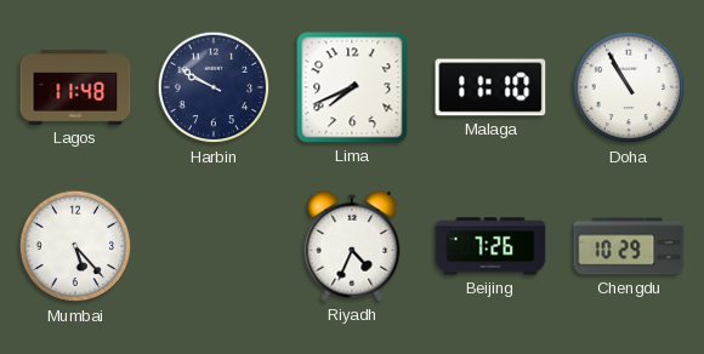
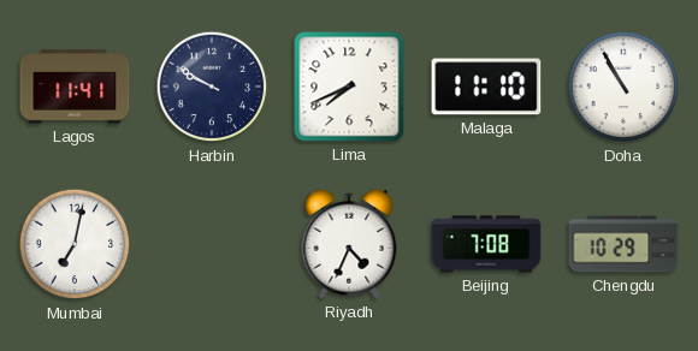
Lagos: 11:48 -> 11:41 (75, 87)
Mumbai: 5:23 -> 7:02 (75, 244)
Beijing: 7:26 -> 7:08 (486, 244)
